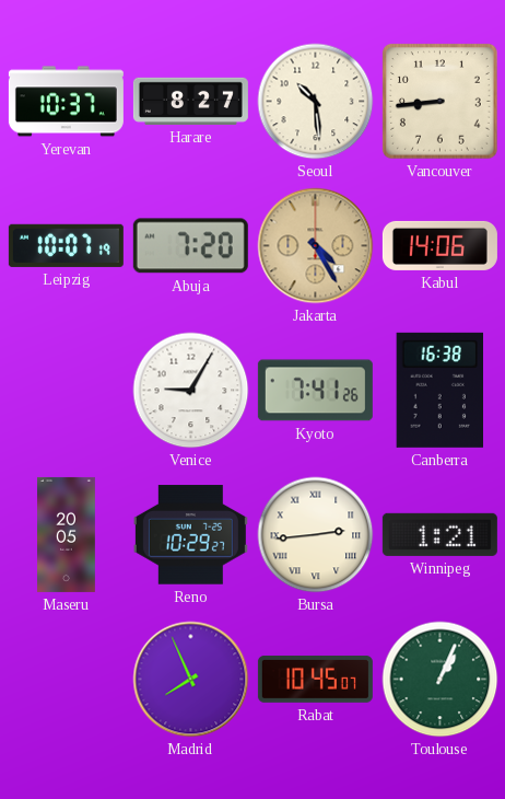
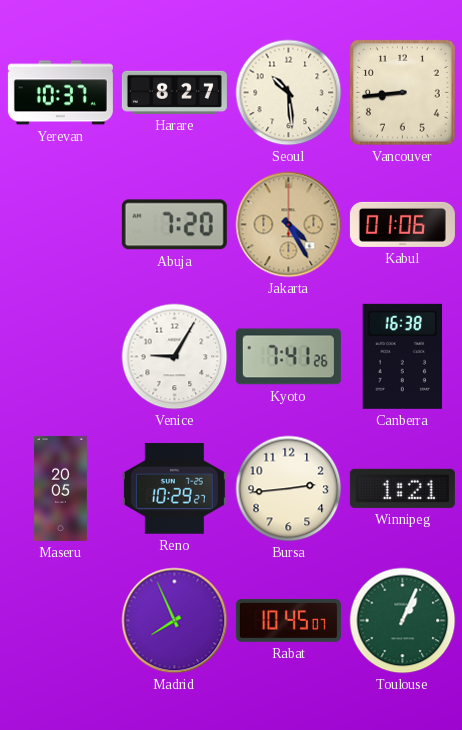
Leipzig: 10:07 -> none (66, 245)
Kabul: 14:06 -> 01:06 (402, 224)
Bursa numerals: Roman -> Arabic (289, 489)
